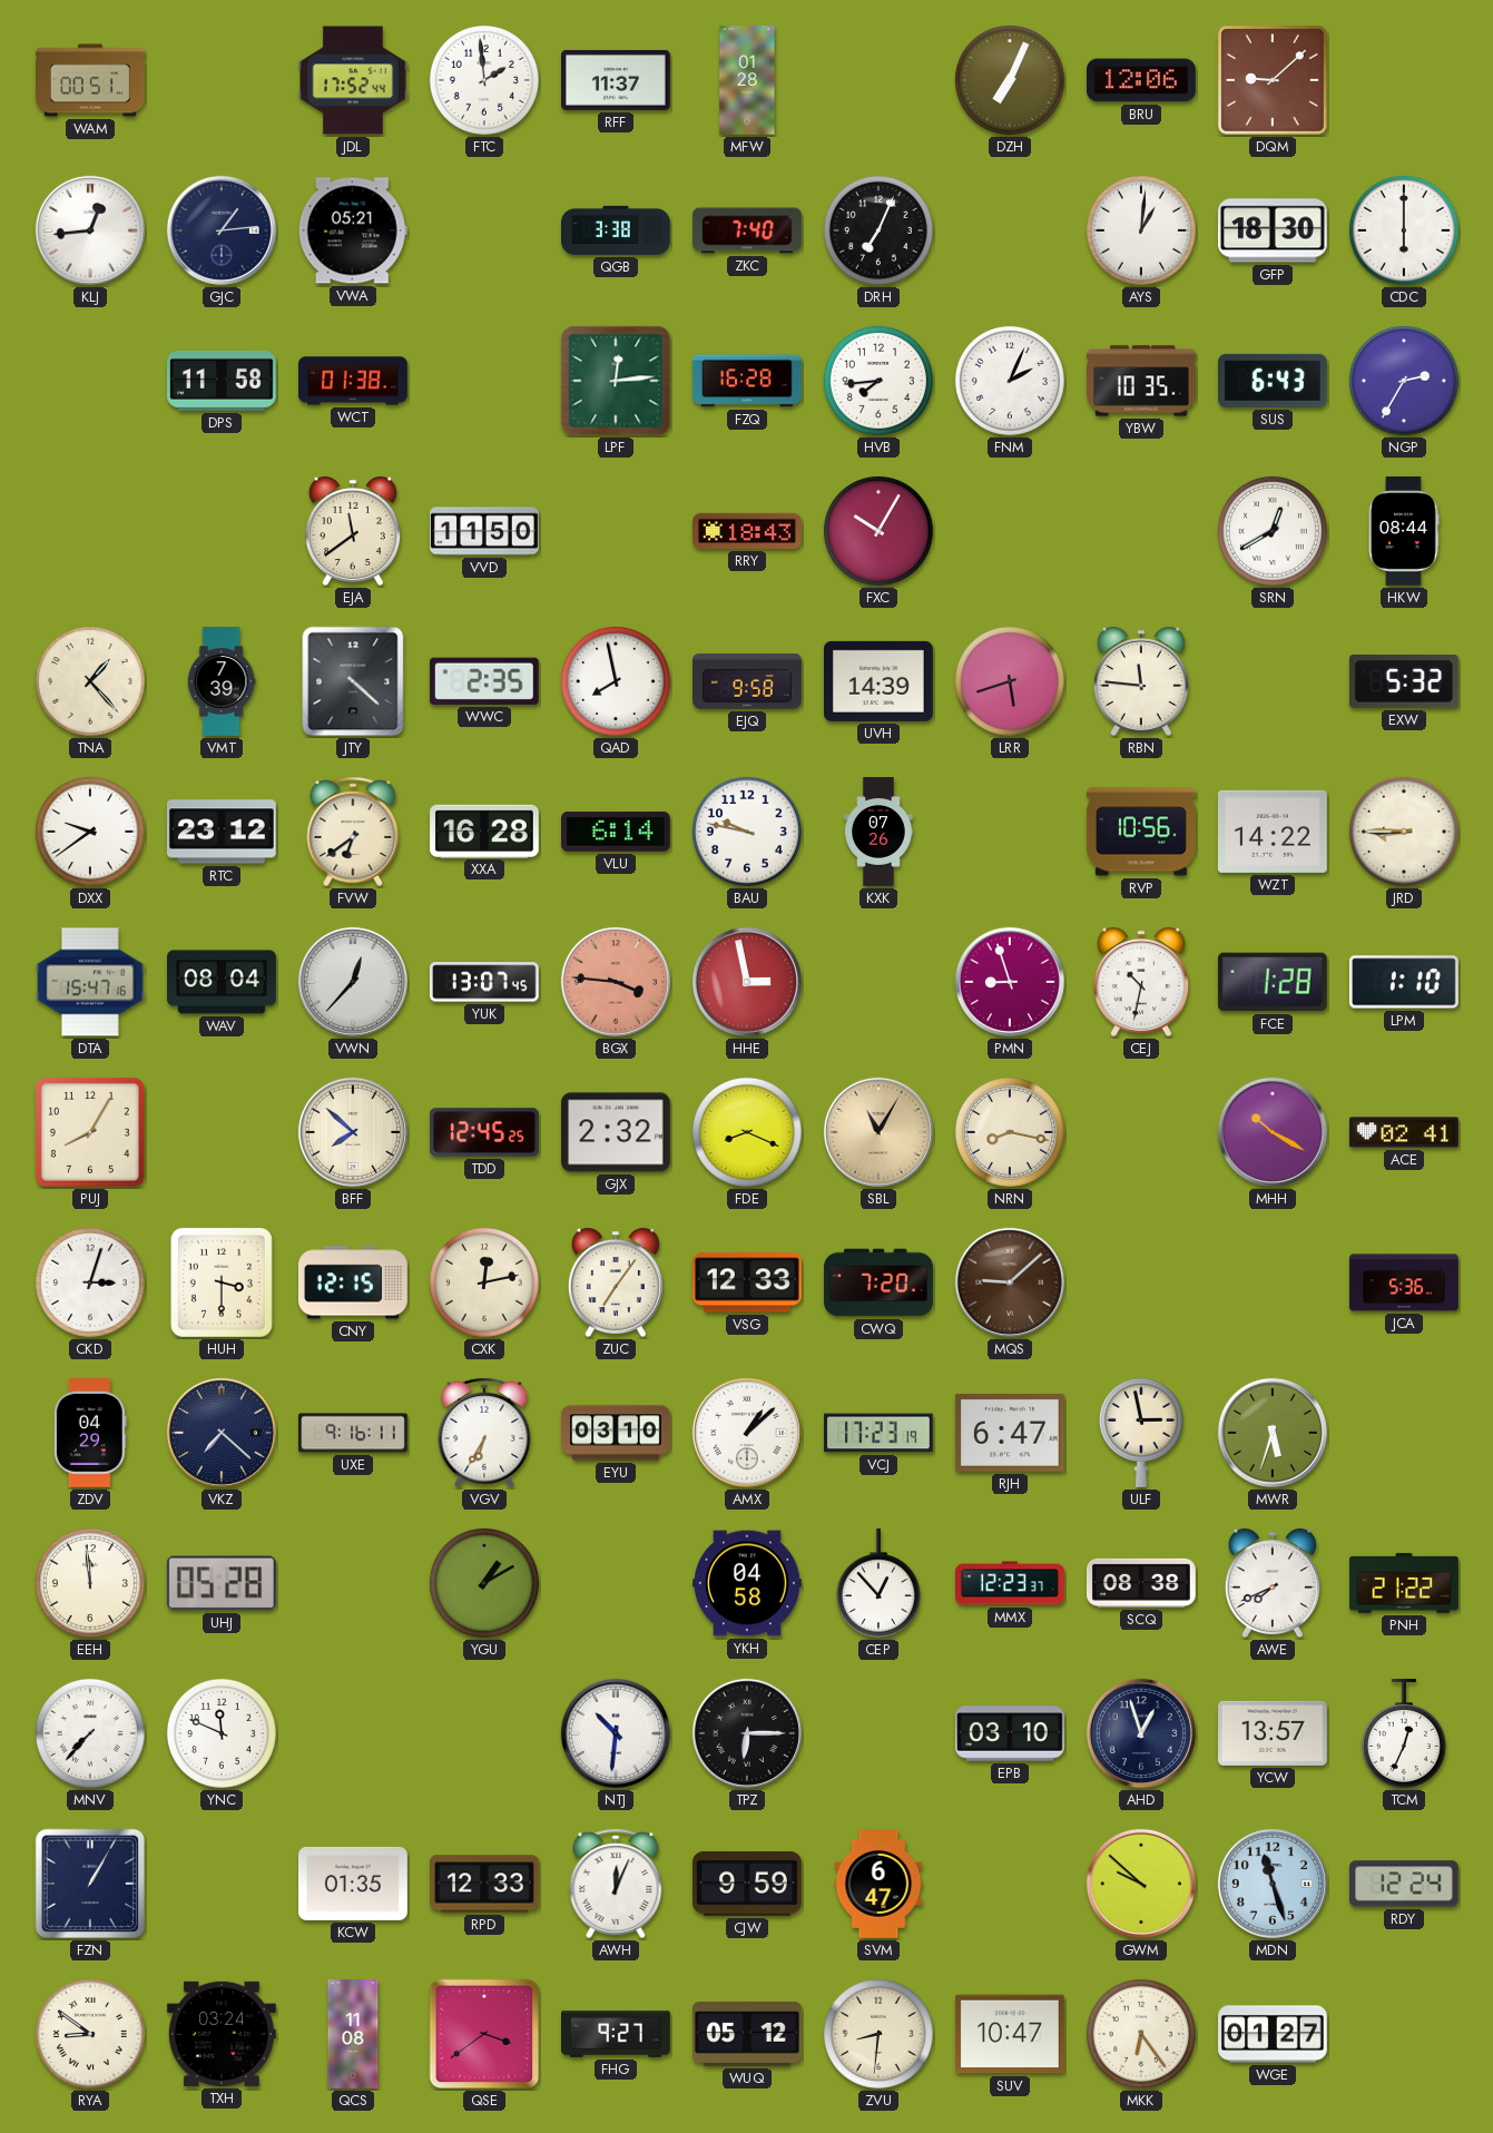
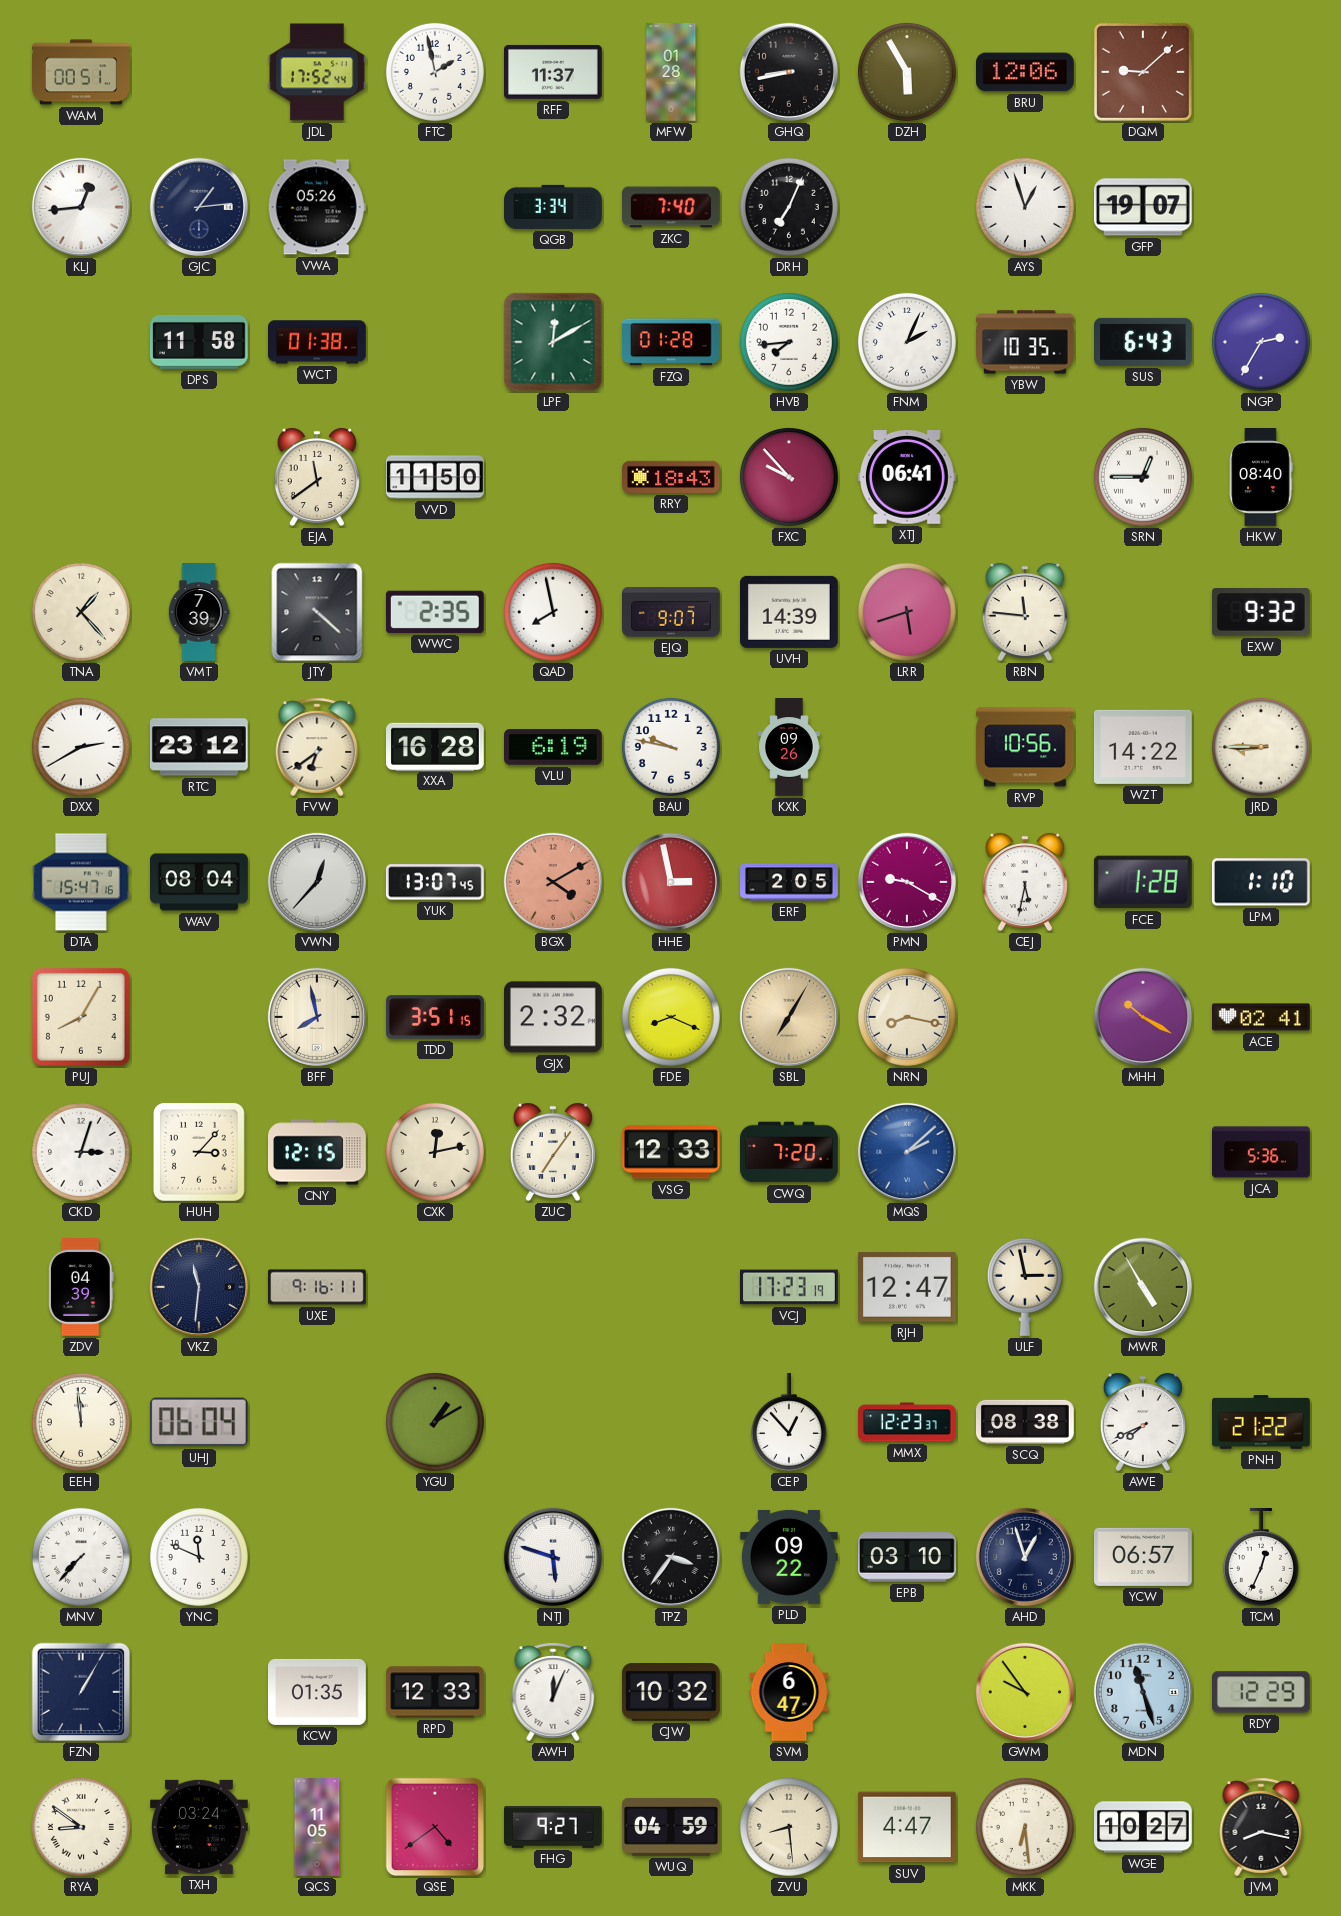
FTC: 1:59 -> 1:58 (435, 72)
GHQ: none -> 8:43 (789, 72)
DZH: 7:04 -> 5:55 (907, 72)
VWA: 05:21 -> 05:26 (317, 207)
QGB: 3:38 -> 3:34 (554, 207)
AYS: 1:01 -> 12:57 (1025, 207)
GFP: 18:30 -> 19:07 (1144, 207)
CDC: 6:00 -> none (1404, 230)
LPF: 12:14 -> 12:10 (553, 342)
FZQ: 16:28 -> 01:28 (672, 342)
FXC: 10:05 -> 9:53 (789, 477)
XTJ: none -> 06:41 (907, 478)
SRN: 12:40 -> 12:45 (1143, 477)
HKW: 08:44 -> 08:40 (1261, 478)
EJQ: 9:58 -> 9:07 (671, 612)
EXW: 5:32 -> 9:32 (1261, 613)
DXX: 9:39 -> 2:40 (81, 747)
VLU: 6:14 -> 6:19 (554, 747)
KXK: 07:26 -> 09:26 (789, 747)
BGX: 3:46 -> 4:10 (553, 882)
ERF: none -> 2:05 (789, 882)
PMN: 8:57 -> 9:20 (907, 882)
CEJ: 10:32 -> 5:32 (1025, 882)
BFF: 7:52 -> 7:58 (317, 1017)
TDD: 12:45 -> 3:51 (436, 1017)
SBL: 11:05 -> 7:05 (789, 1017)
HUH: 3:30 -> 3:07 (199, 1152)
MQS: 9:08 -> 2:08 (907, 1152)
MQS dial: brown -> blue (907, 1152)
ZDV: 04:29 -> 04:39 (82, 1288)
VKZ: 7:22 -> 11:31 (199, 1287)
VGV: 6:35 -> none (484, 1433)
EYU: 03:10 -> none (616, 1433)
AMX: 1:08 -> none (747, 1433)
RJH: 6:47 -> 12:47 (907, 1287)
MWR: 5:33 -> 4:55 (1143, 1287)
UHJ: 05:28 -> 06:04 (199, 1422)
YKH: 04:58 -> none (748, 1583)
NTJ: 10:31 -> 5:48 (553, 1557)
TPZ: 6:15 -> 3:36 (671, 1557)
PLD: none -> 09:22 (789, 1557)
YCW: 13:57 -> 06:57 (1144, 1557)
CJW: 9:59 -> 10:32 (671, 1693)
GWM: 9:52 -> 9:54 (1025, 1692)
RDY: 12:24 -> 12:29 (1262, 1692)
QCS: 11:08 -> 11:05 (317, 1827)
QSE: 3:39 -> 4:39 (435, 1827)
WUQ: 05:12 -> 04:59 (672, 1828)
ZVU: 8:31 -> 8:29 (789, 1827)
SUV: 10:47 -> 4:47 (907, 1827)
MKK: 6:24 -> 6:29 (1025, 1827)
WGE: 01:27 -> 10:27 (1144, 1827)
JVM: none -> 8:17 (1261, 1827)
